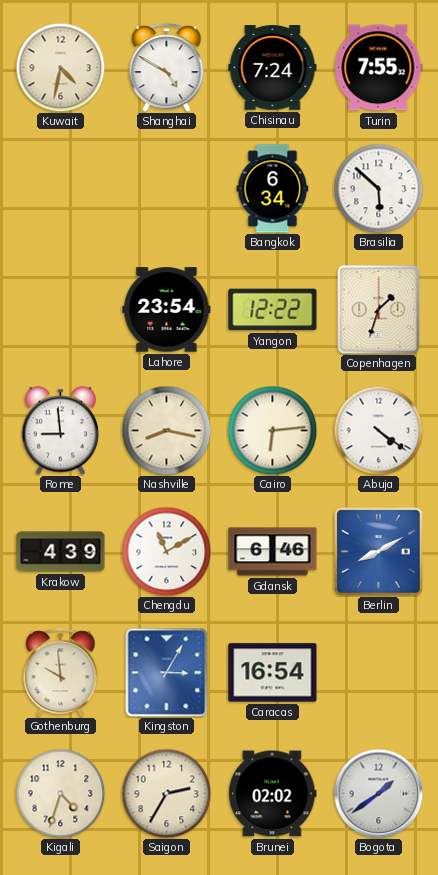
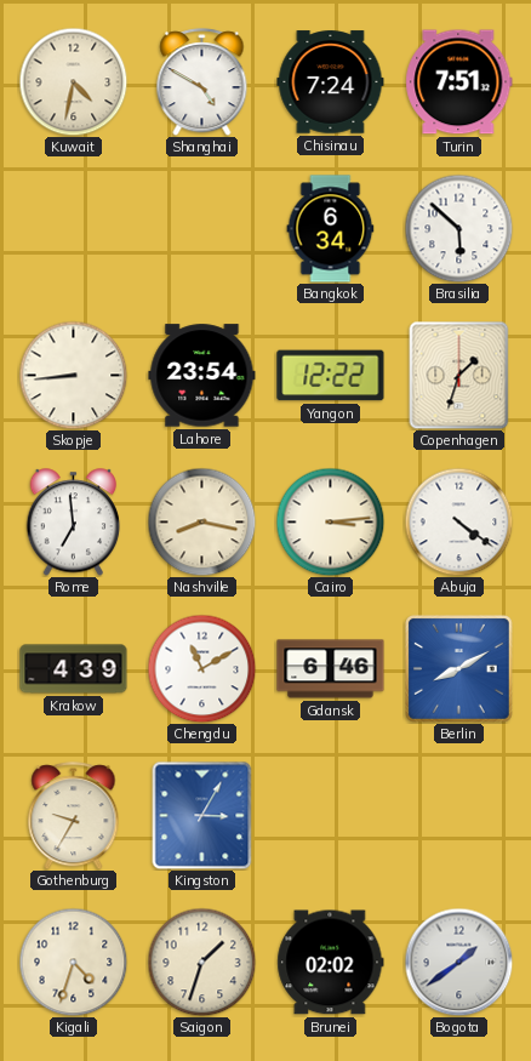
Turin: 7:55 -> 7:51 (459, 82)
Skopje: none -> 8:44 (73, 375)
Rome: 8:59 -> 6:59 (74, 523)
Cairo: 6:14 -> 3:14 (330, 521)
Gothenburg: 9:59 -> 9:35 (74, 816)
Caracas: 16:54 -> none (273, 673)
Saigon: 2:35 -> 1:33 (201, 962)
